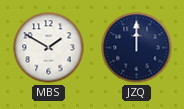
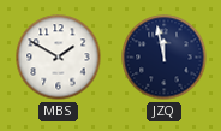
JZQ: 12:00 -> 11:58 (165, 58)
